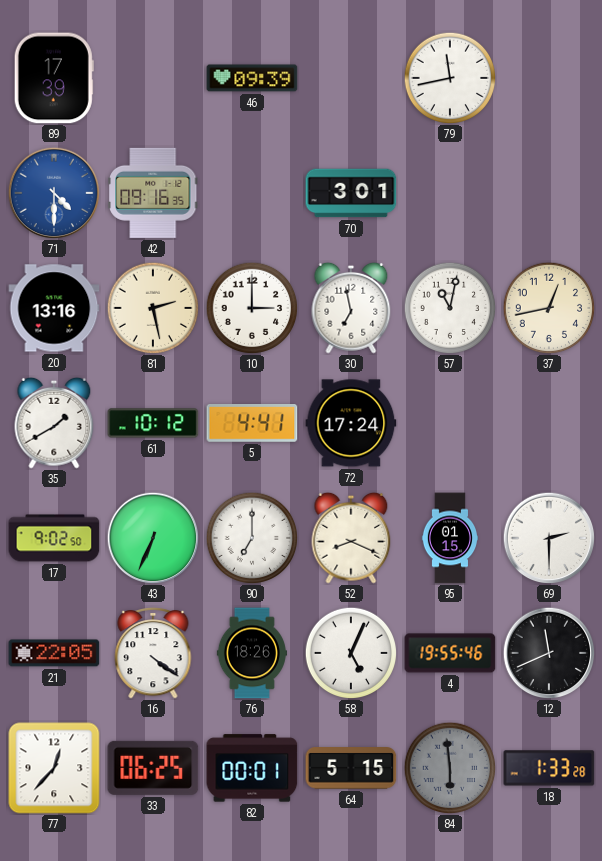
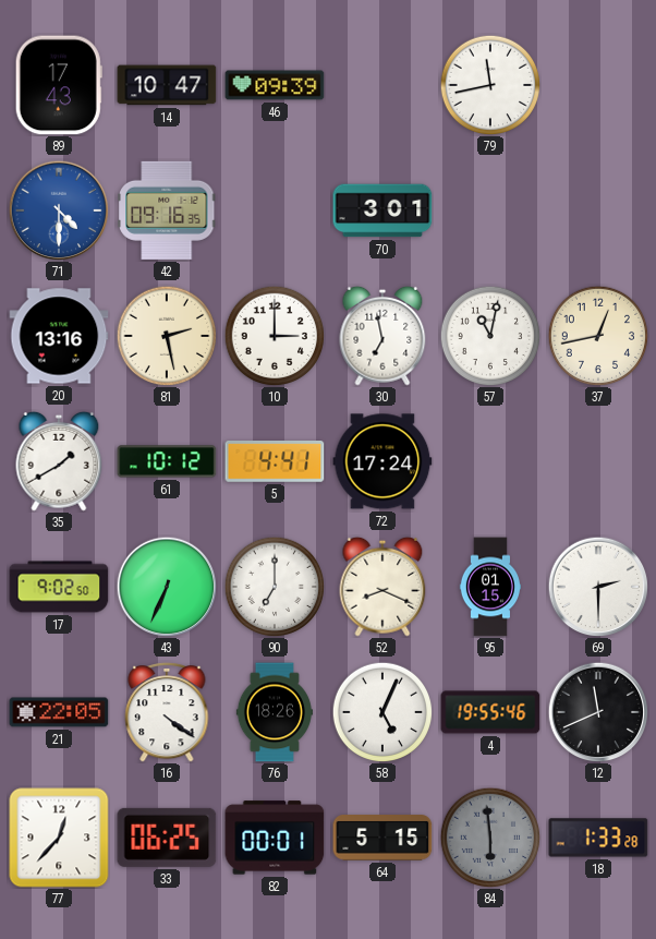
89: 17:39 -> 17:43 (59, 85)
14: none -> 10:47 (167, 85)
